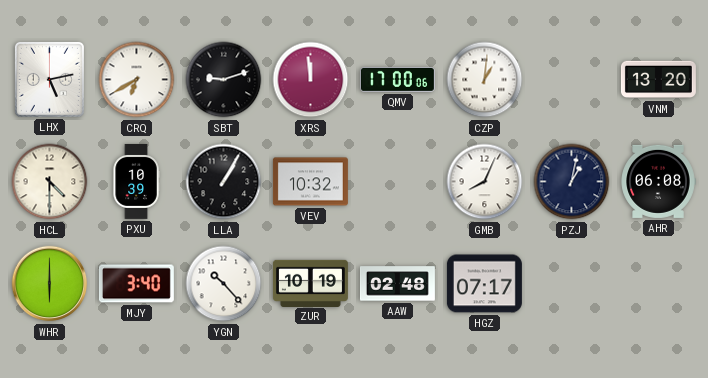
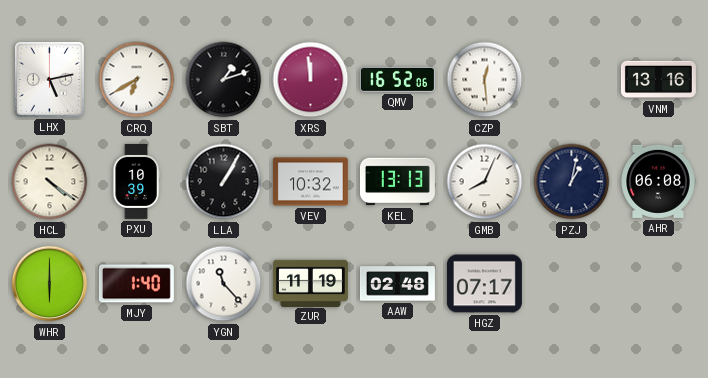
SBT: 9:12 -> 1:12 (224, 80)
QMV: 17:00 -> 16:52 (397, 79)
CZP: 1:01 -> 12:29 (485, 80)
VNM: 13:20 -> 13:16 (658, 80)
HCL: 4:30 -> 4:21 (50, 182)
KEL: none -> 13:13 (397, 182)
MJY: 3:40 -> 1:40 (136, 284)
YGN: 10:23 -> 11:23 (224, 284)
ZUR: 10:19 -> 11:19 (310, 283)
